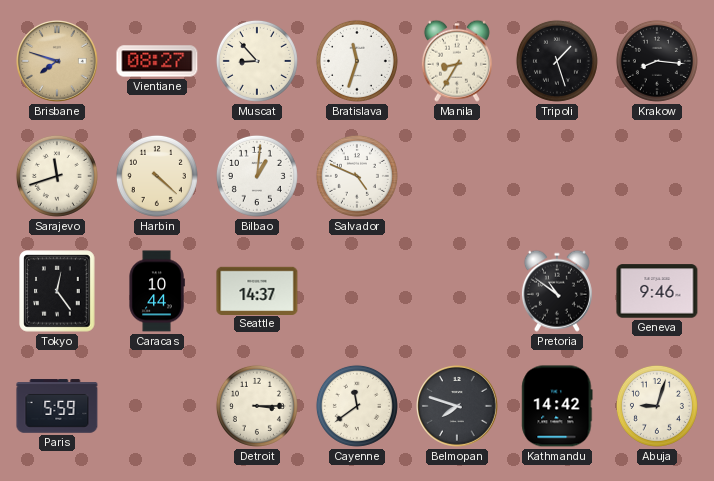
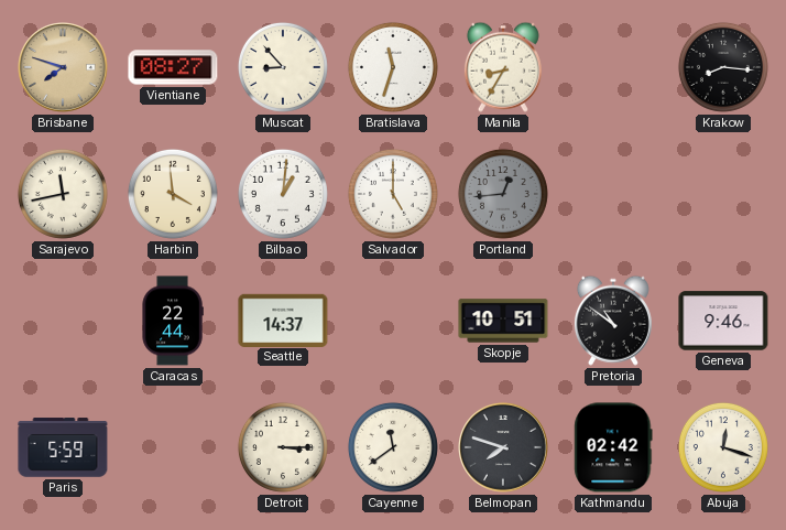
Tripoli: 1:27 -> none (557, 61)
Sarajevo: 11:42 -> 11:43 (63, 194)
Harbin: 4:22 -> 3:59 (173, 194)
Salvador: 4:49 -> 5:00 (393, 194)
Portland: none -> 12:44 (503, 194)
Tokyo: 12:24 -> none (57, 291)
Caracas: 10:44 -> 22:44 (173, 321)
Skopje: none -> 10:51 (503, 321)
Kathmandu: 14:42 -> 02:42 (613, 447)
Abuja: 9:03 -> 12:18 (723, 447)
